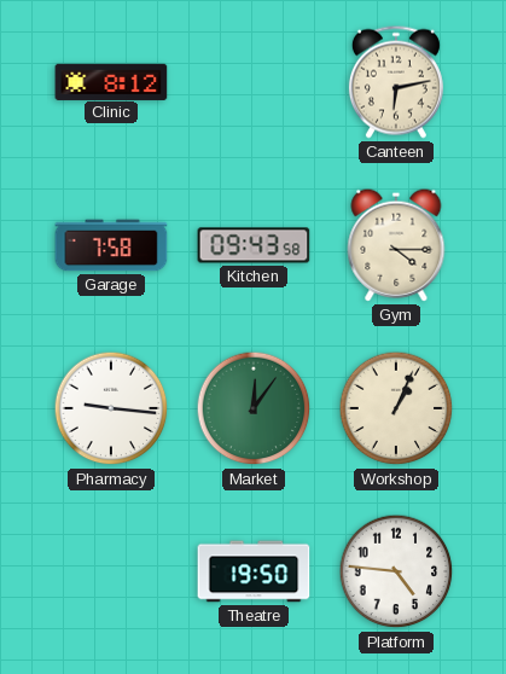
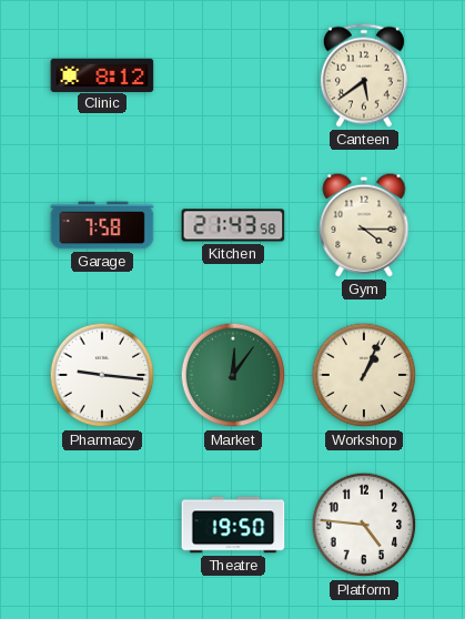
Canteen: 6:13 -> 5:39 (364, 75)
Kitchen: 09:43 -> 21:43 (233, 225)
